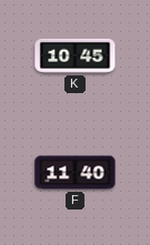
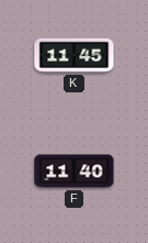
K: 10:45 -> 11:45 (75, 55)
